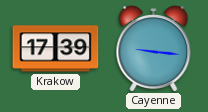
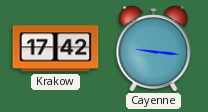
Krakow: 17:39 -> 17:42 (56, 49)
